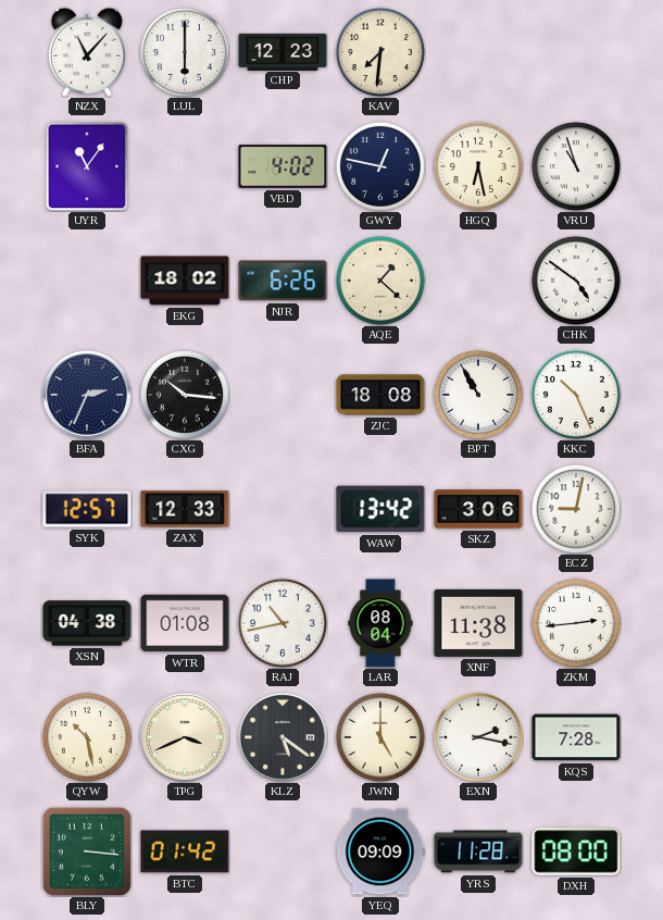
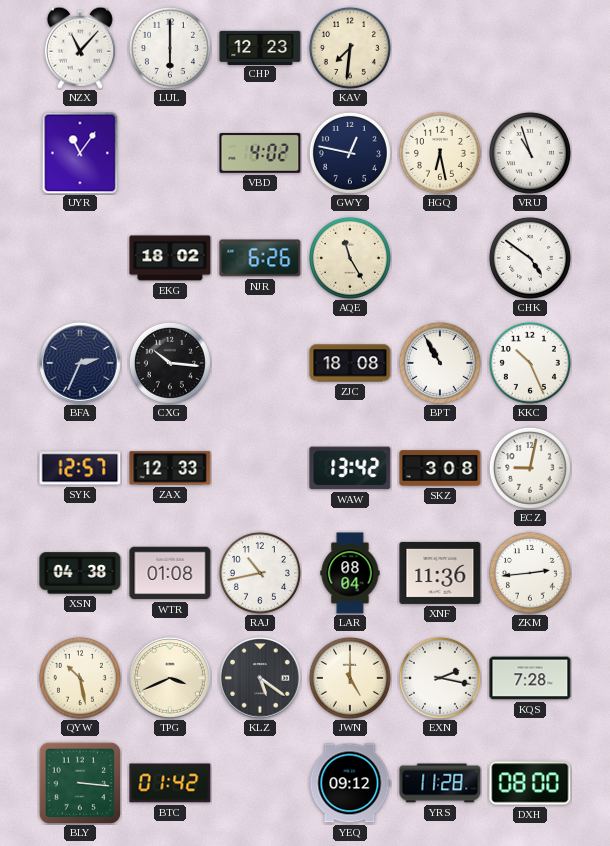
AQE: 1:22 -> 11:25 (350, 258)
SKZ: 3:06 -> 3:08 (440, 468)
XNF: 11:38 -> 11:36 (440, 573)
YEQ: 09:09 -> 09:12 (350, 783)
